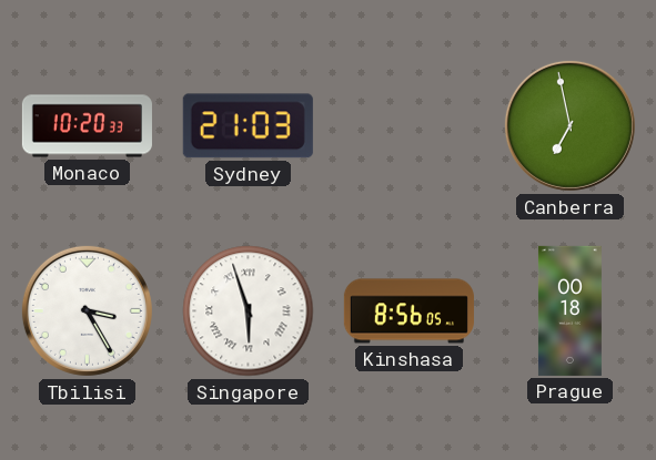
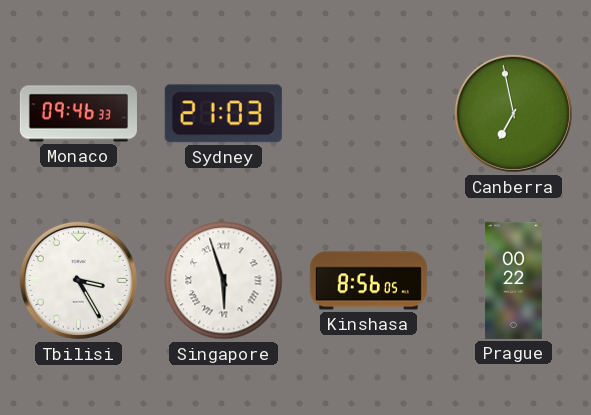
Monaco: 10:20 -> 09:46 (78, 114)
Prague: 00:18 -> 00:22 (513, 280)
